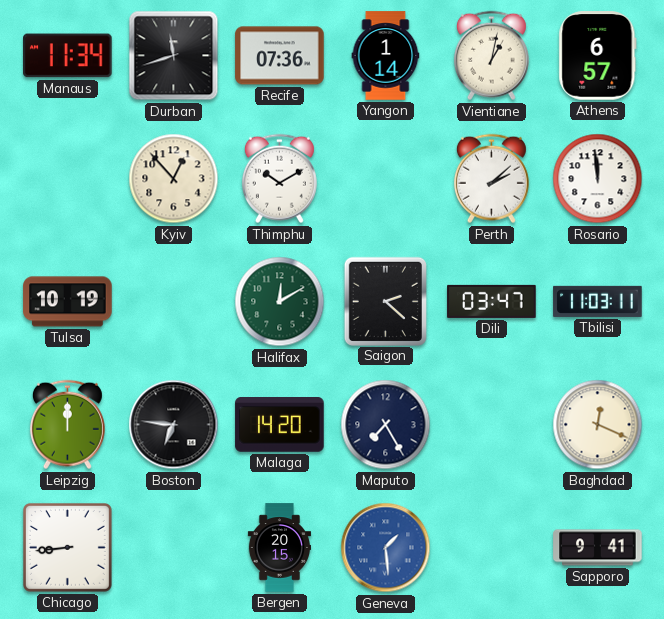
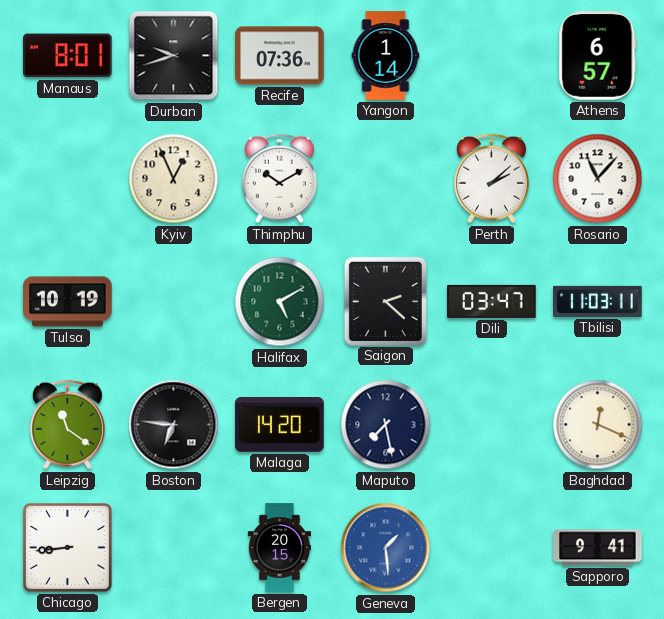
Manaus: 11:34 -> 8:01 (68, 56)
Durban: 11:42 -> 9:42 (174, 56)
Vientiane: 1:02 -> none (491, 56)
Kyiv: 12:53 -> 12:56 (174, 179)
Rosario: 11:59 -> 11:07 (598, 179)
Halifax: 12:10 -> 5:10 (280, 302)
Leipzig: 12:00 -> 11:21 (67, 425)
Maputo: 7:25 -> 7:28 (386, 425)
